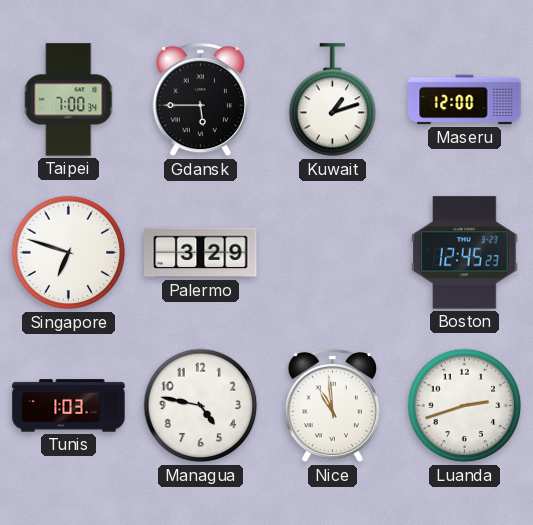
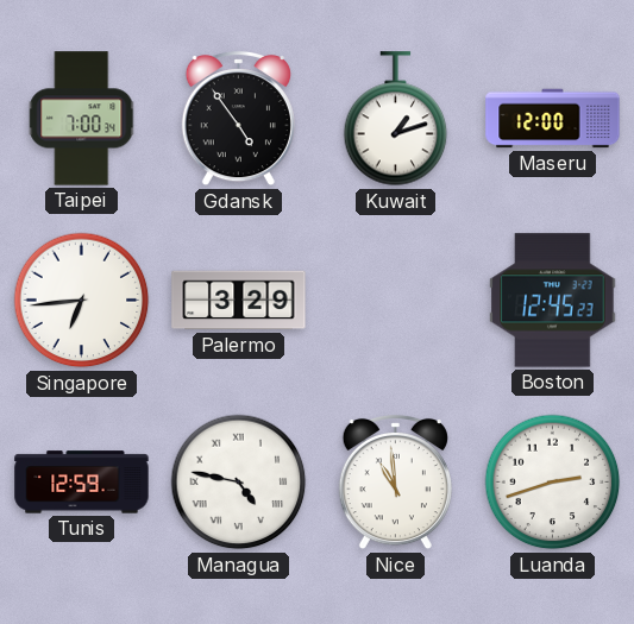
Gdansk: 5:45 -> 4:54 (238, 119)
Singapore: 6:48 -> 6:44 (82, 301)
Tunis: 1:03 -> 12:59 (82, 483)
Managua numerals: Arabic -> Roman (239, 483)
